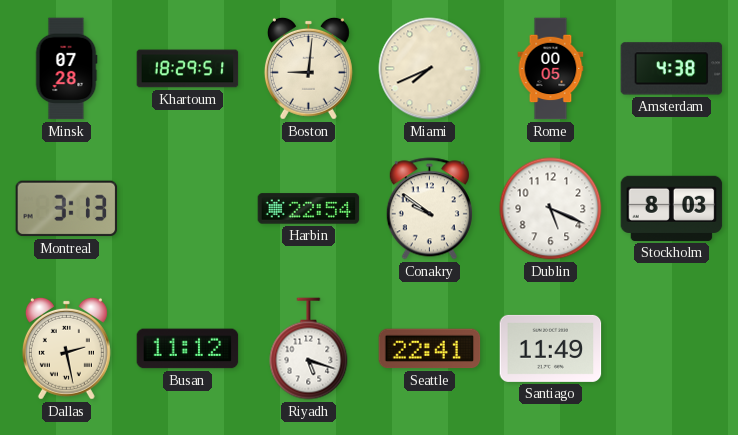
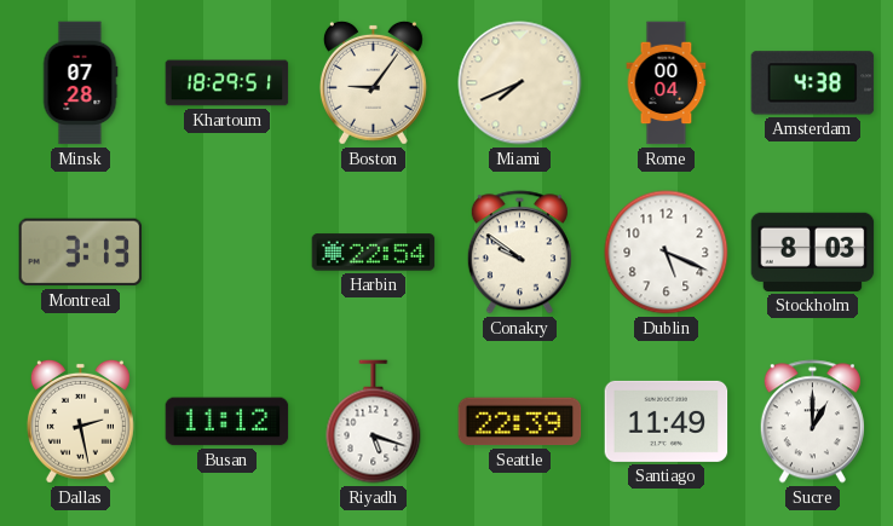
Boston: 9:01 -> 9:06 (373, 82)
Rome: 00:05 -> 00:04 (667, 83)
Seattle: 22:41 -> 22:39 (520, 422)
Sucre: none -> 1:00 (812, 422)
